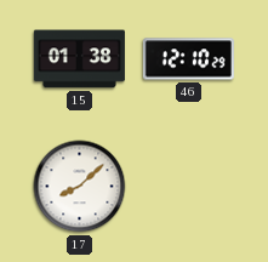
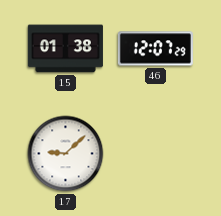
46: 12:10 -> 12:07 (155, 49)
17: 8:08 -> 9:08 (66, 154)
